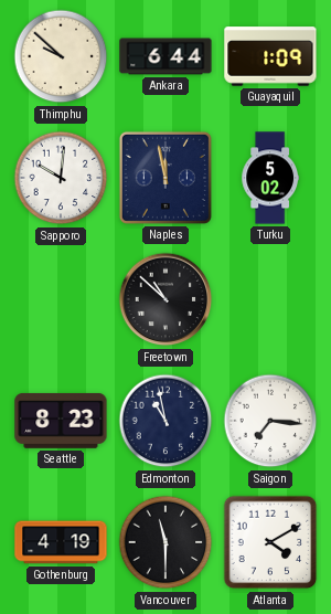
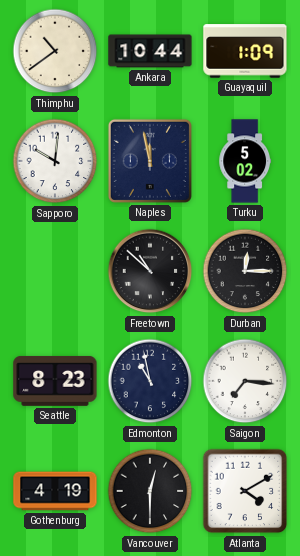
Thimphu: 9:52 -> 10:39 (55, 51)
Ankara: 6:44 -> 10:44 (150, 51)
Durban: none -> 12:15 (245, 271)
Vancouver: 11:30 -> 12:30 (150, 491)
